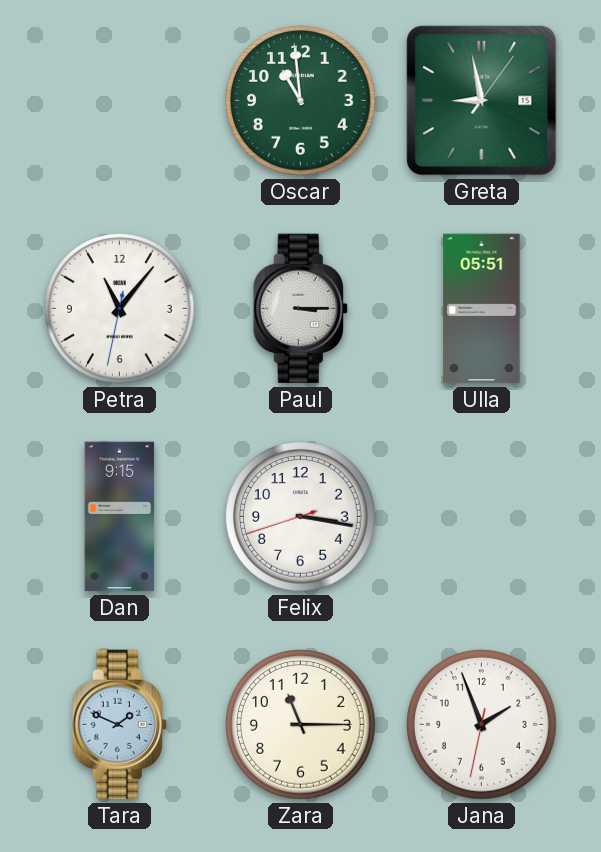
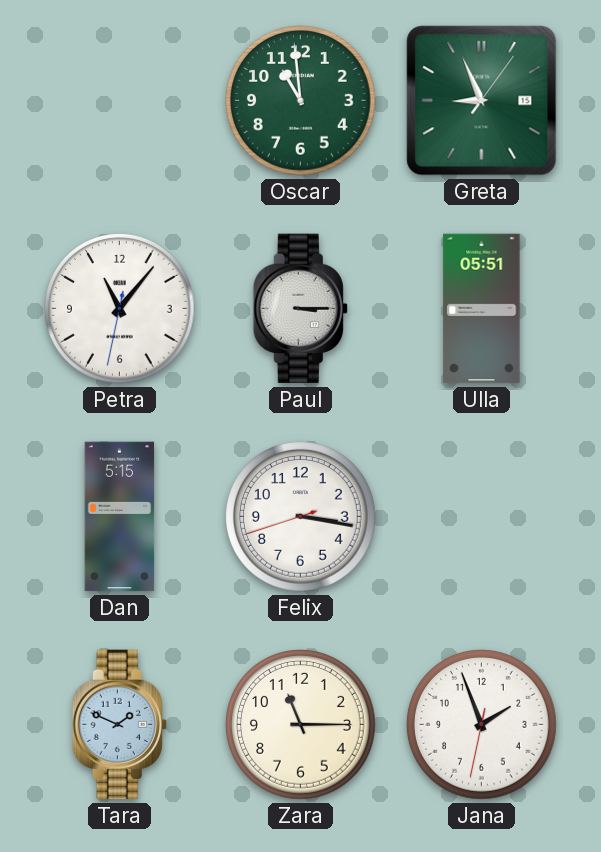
Greta: 8:58 -> 8:56 (482, 101)
Dan: 9:15 -> 5:15 (120, 517)
